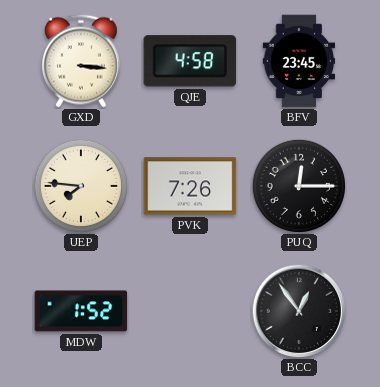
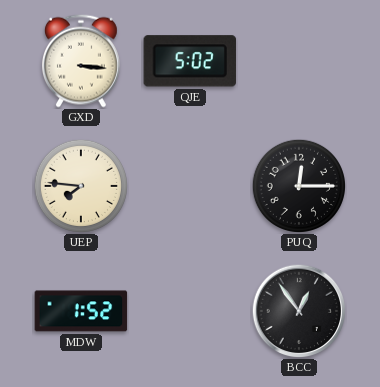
QJE: 4:58 -> 5:02 (190, 61)
BFV: 23:45 -> none (299, 61)
PVK: 7:26 -> none (190, 186)
